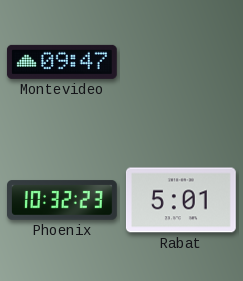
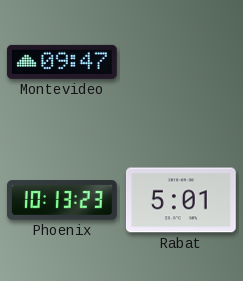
Phoenix: 10:32 -> 10:13 (63, 200)
